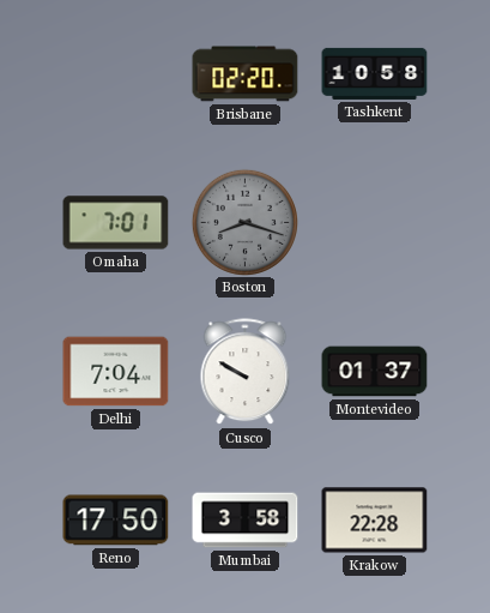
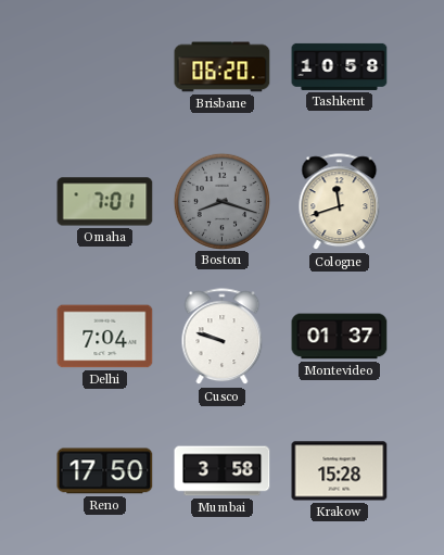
Brisbane: 02:20 -> 06:20 (223, 67)
Cologne: none -> 11:42 (340, 202)
Cusco: 9:50 -> 9:48 (223, 337)
Krakow: 22:28 -> 15:28 (340, 471)
